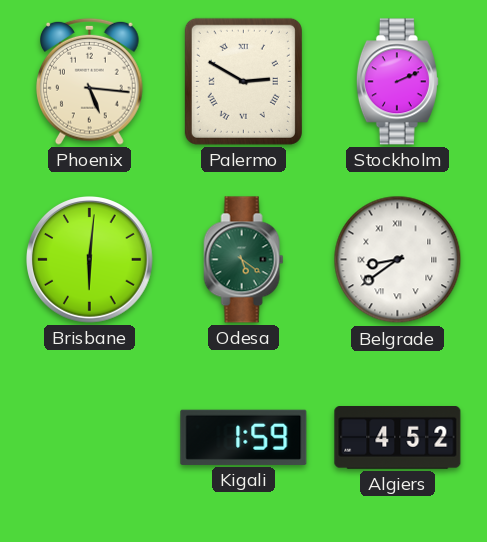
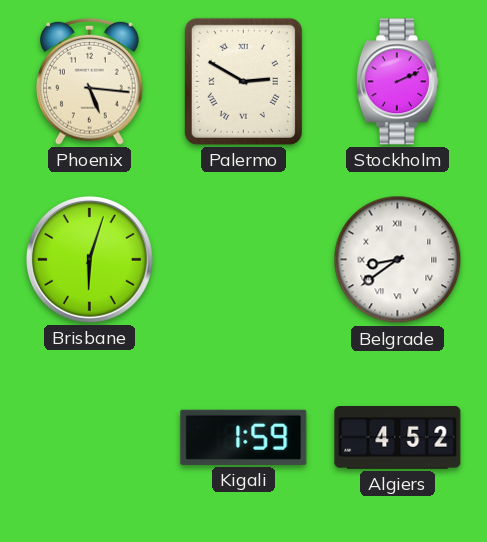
Brisbane: 6:01 -> 6:03 (90, 260)
Odesa: 5:21 -> none (244, 260)
